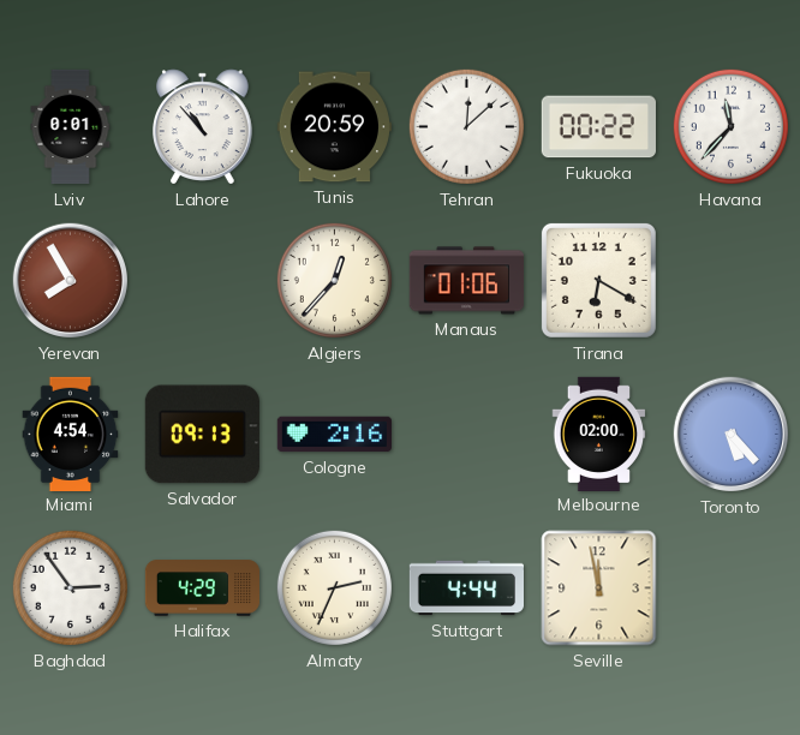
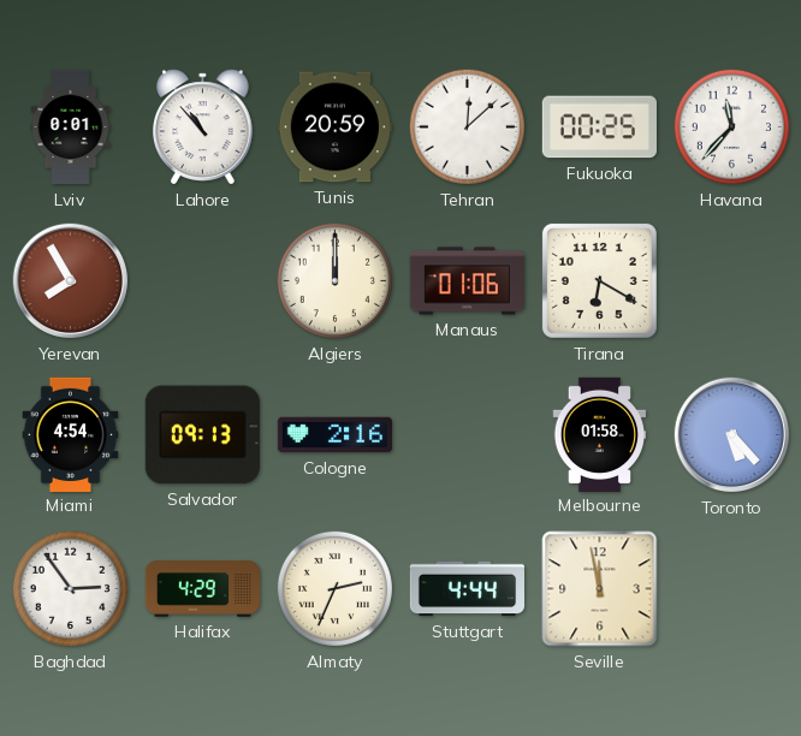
Fukuoka: 00:22 -> 00:25 (599, 127)
Algiers: 12:37 -> 12:00 (334, 280)
Melbourne: 02:00 -> 01:58 (600, 434)
